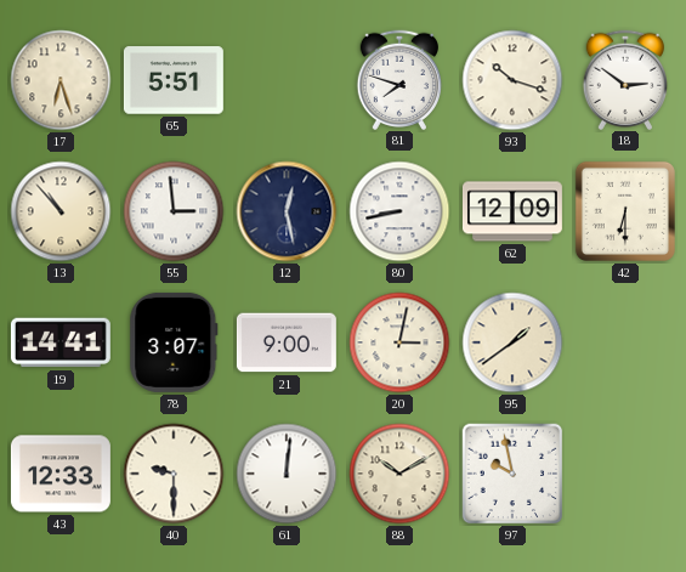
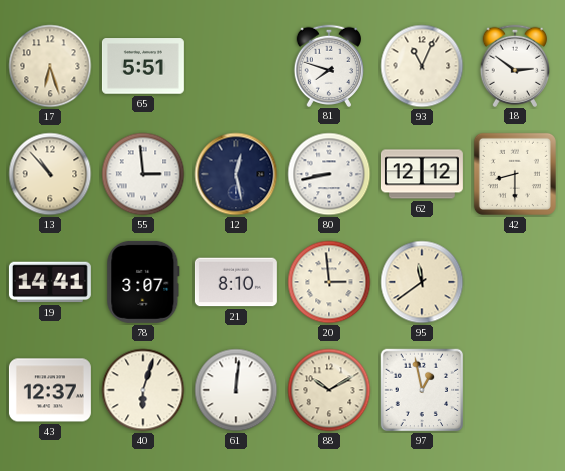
93: 10:18 -> 11:04 (422, 66)
62: 12:09 -> 12:12 (422, 174)
42: 6:30 -> 8:30 (515, 174)
21: 9:00 -> 8:10 (236, 282)
20: 3:02 -> 2:59 (329, 282)
95: 1:39 -> 11:39 (422, 282)
43: 12:33 -> 12:37 (50, 390)
40: 9:30 -> 6:03 (143, 390)
97: 9:58 -> 12:58 (422, 390)
